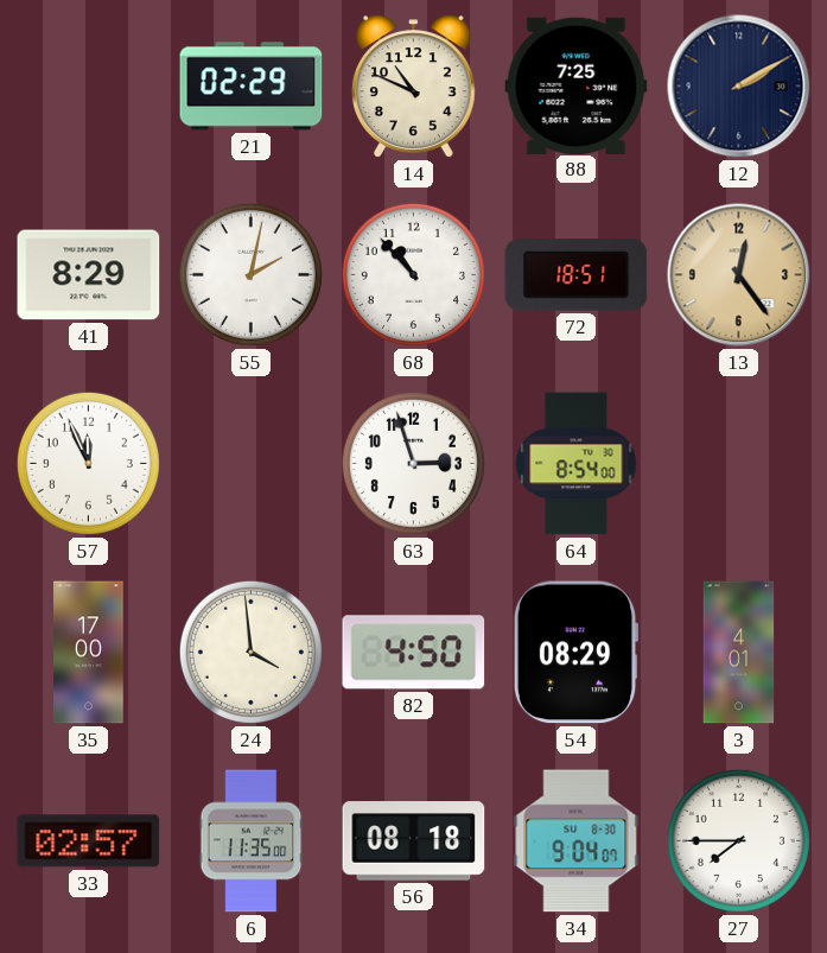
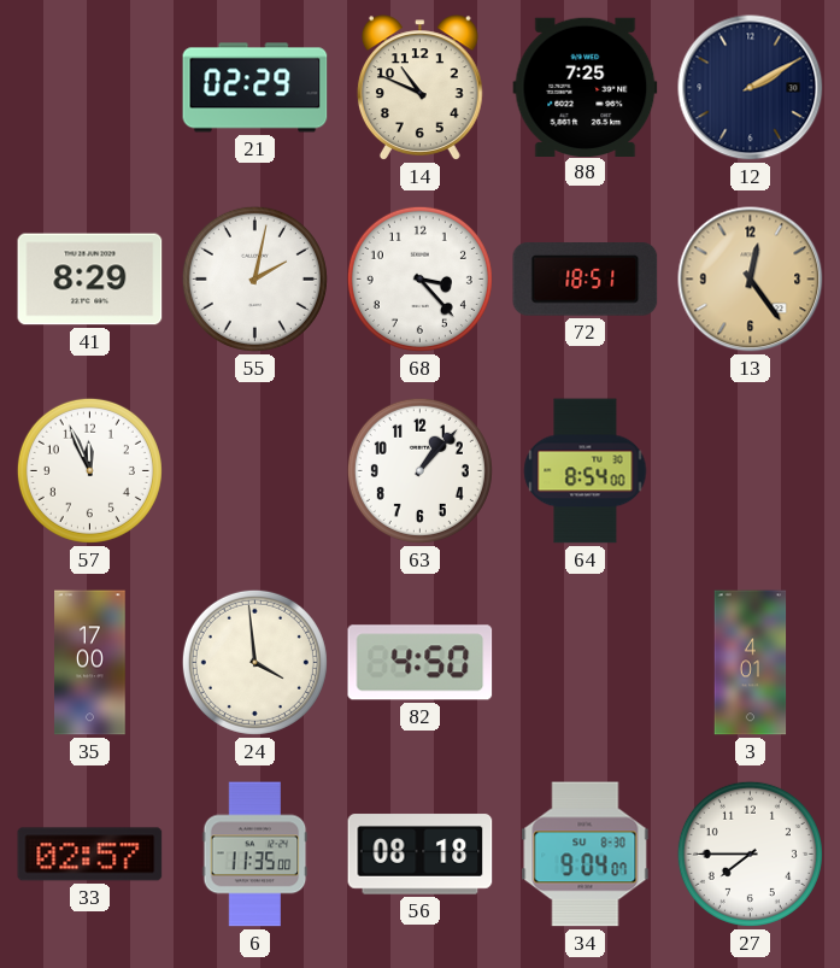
68: 10:53 -> 3:23 (419, 278)
63: 2:57 -> 1:07 (419, 470)
54: 08:29 -> none (575, 653)
